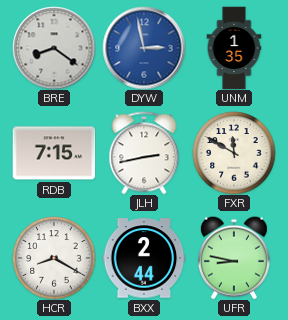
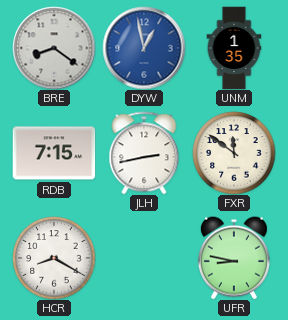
DYW: 2:58 -> 12:58 (144, 48)
FXR: 11:50 -> 11:51 (234, 153)
BXX: 2:44 -> none (144, 258)
